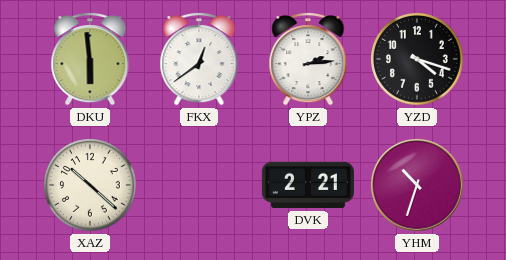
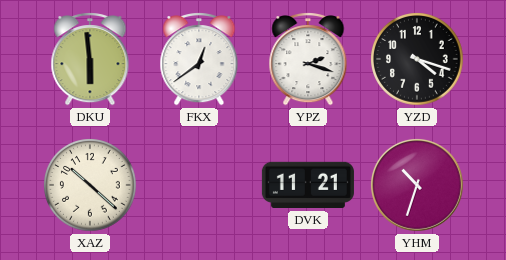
YPZ: 2:14 -> 2:18 (308, 60)
DVK: 2:21 -> 11:21 (308, 185)
